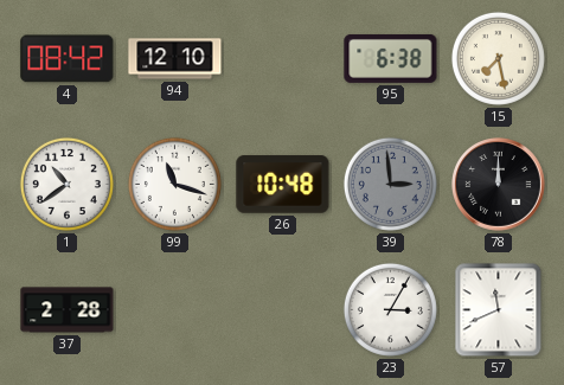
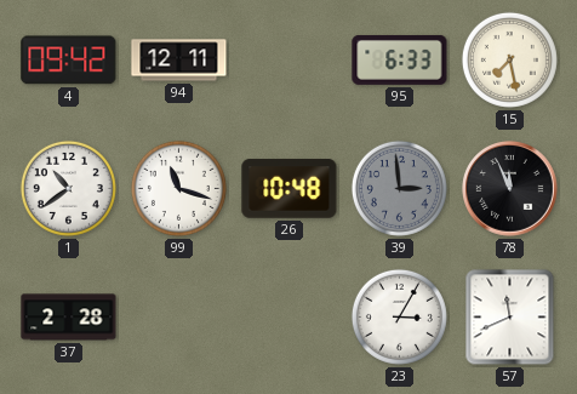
4: 08:42 -> 09:42 (69, 61)
94: 12:10 -> 12:11 (179, 61)
95: 6:38 -> 6:33 (400, 59)
78: 12:00 -> 11:56 (510, 189)
